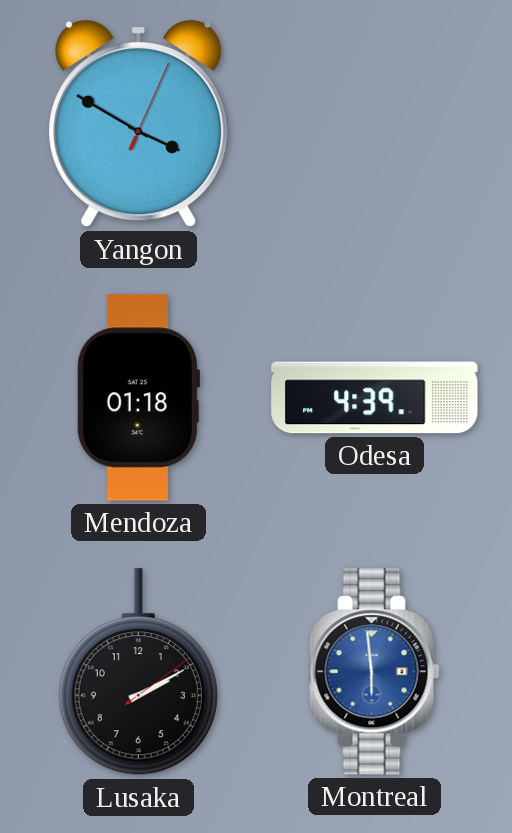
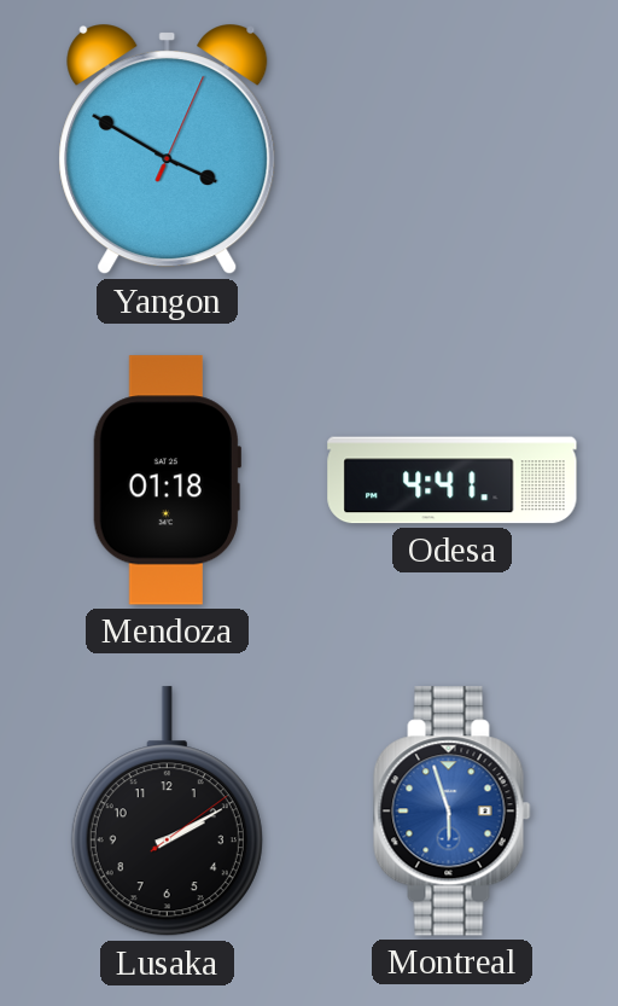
Odesa: 4:39 -> 4:41 (453, 481)
Montreal: 5:59 -> 5:57 (453, 812)
